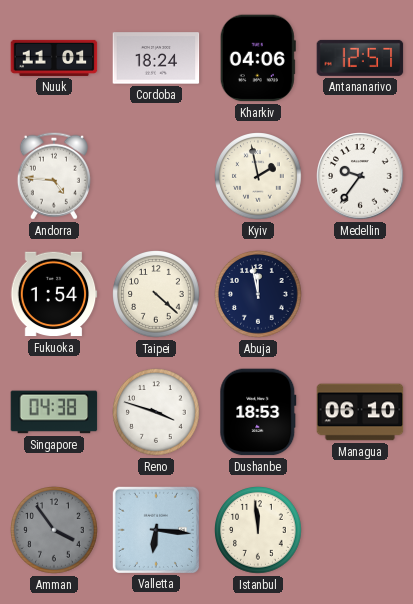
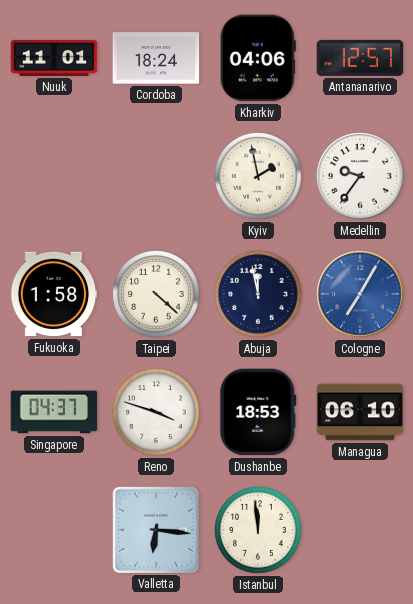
Andorra: 4:46 -> none (54, 176)
Fukuoka: 1:54 -> 1:58 (54, 294)
Cologne: none -> 7:05 (360, 294)
Singapore: 04:38 -> 04:37 (54, 412)
Amman: 3:54 -> none (54, 530)
